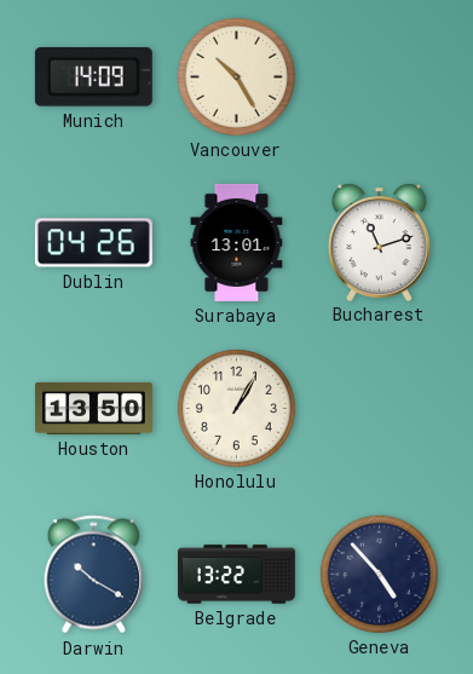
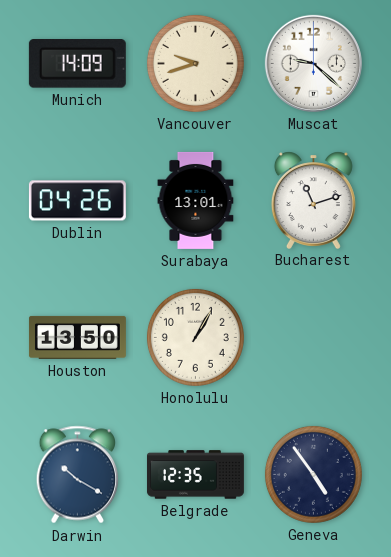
Vancouver: 10:25 -> 9:42 (195, 63)
Muscat: none -> 9:22 (313, 63)
Belgrade: 13:22 -> 12:35 (195, 475)
Geneva: 4:53 -> 4:54 (313, 474)
